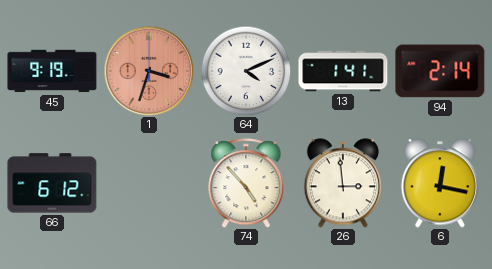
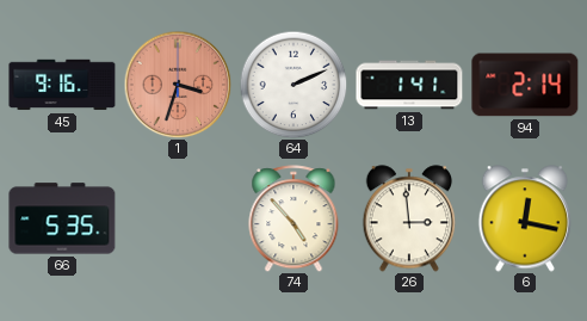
45: 9:19 -> 9:16 (62, 85)
64: 4:11 -> 2:11 (293, 85)
66: 6:12 -> 5:35 (62, 218)
